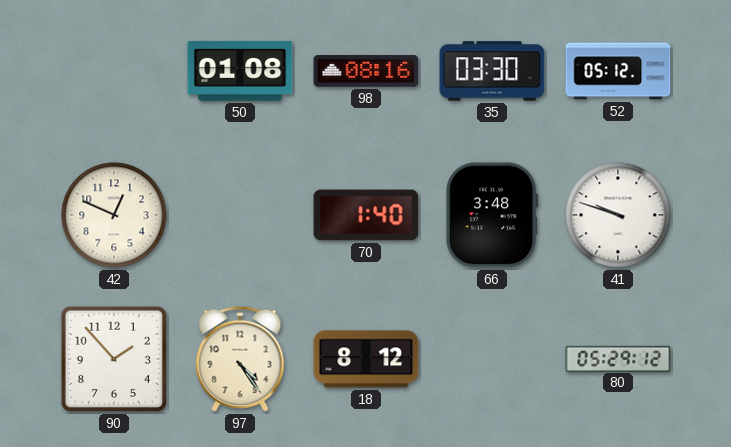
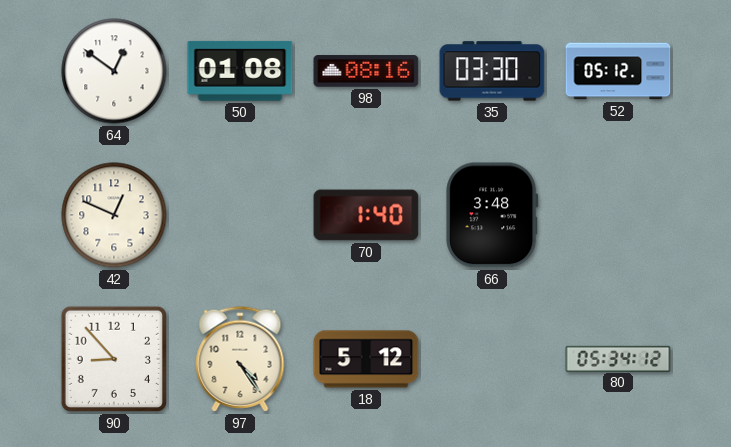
64: none -> 12:51 (114, 71)
41: 9:48 -> none (618, 215)
90: 1:53 -> 8:53 (114, 359)
18: 8:12 -> 5:12 (366, 359)
80: 05:29 -> 05:34 (618, 358)
